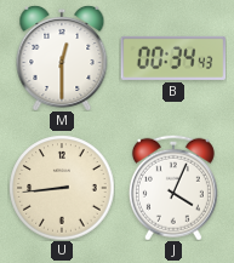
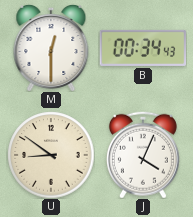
U: 8:44 -> 8:51 (51, 155)
